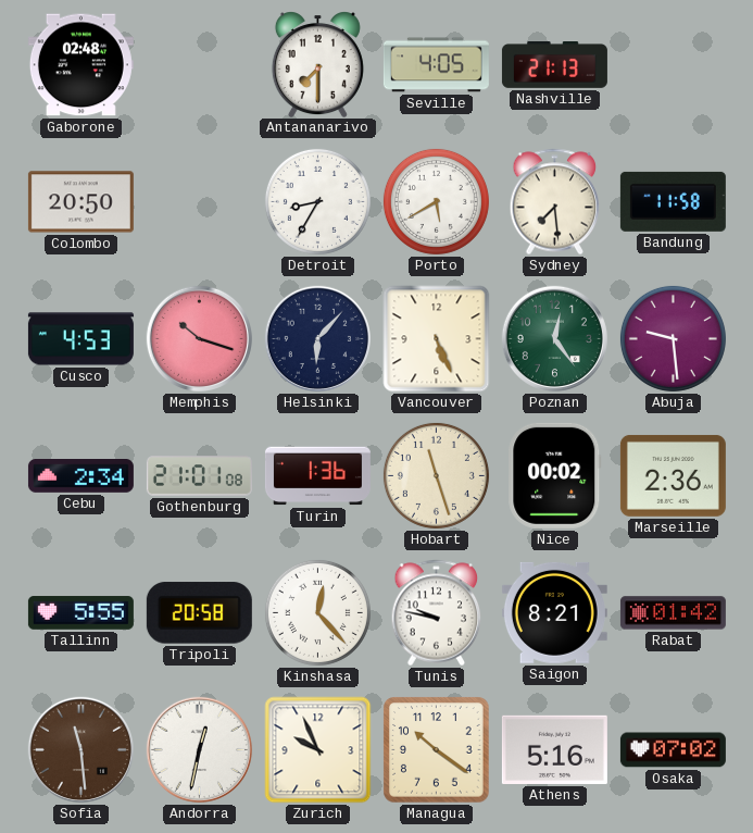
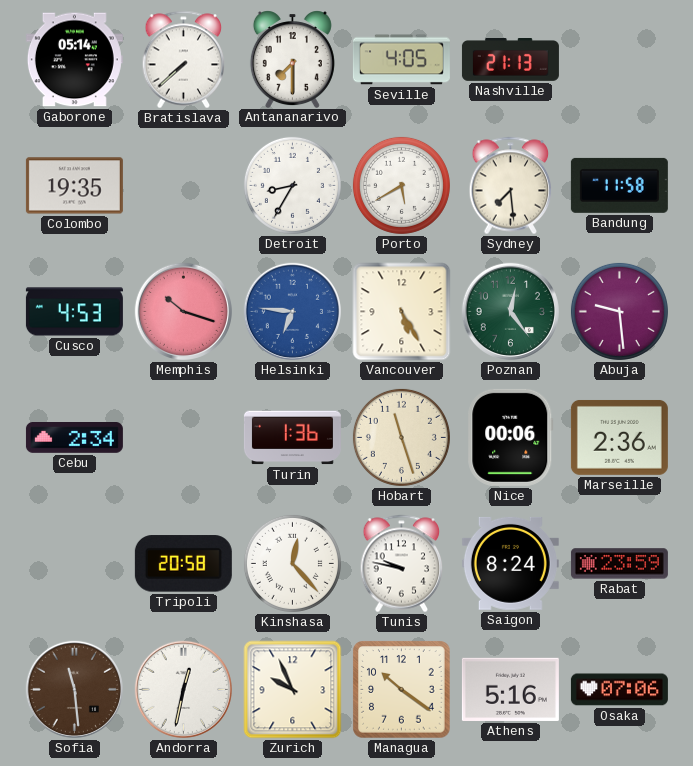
Gaborone: 02:48 -> 05:14 (74, 60)
Bratislava: none -> 7:38 (184, 60)
Colombo: 20:50 -> 19:35 (74, 186)
Helsinki: 6:07 -> 6:46 (292, 311)
Helsinki dial: navy -> blue (292, 311)
Vancouver: 5:26 -> 5:25 (402, 312)
Gothenburg: 21:01 -> none (199, 476)
Nice: 00:02 -> 00:06 (511, 437)
Tallinn: 5:55 -> none (80, 613)
Saigon: 8:21 -> 8:24 (510, 563)
Rabat: 01:42 -> 23:59 (619, 564)
Osaka: 07:02 -> 07:06 (619, 690)
